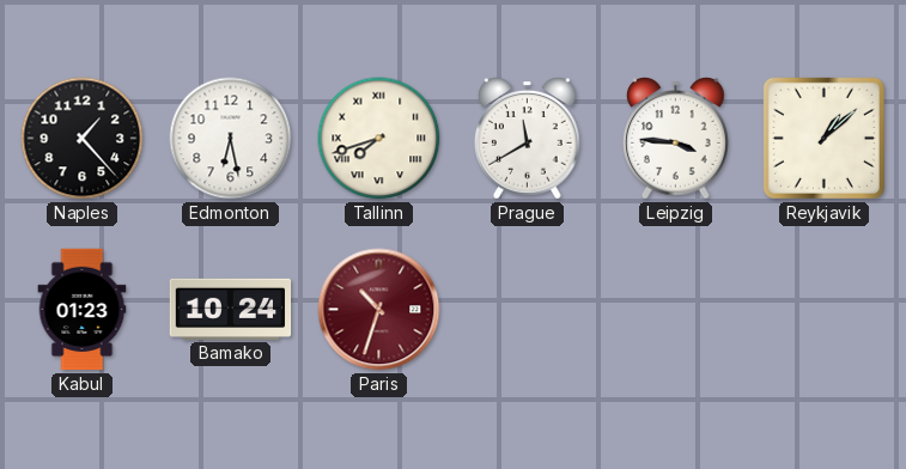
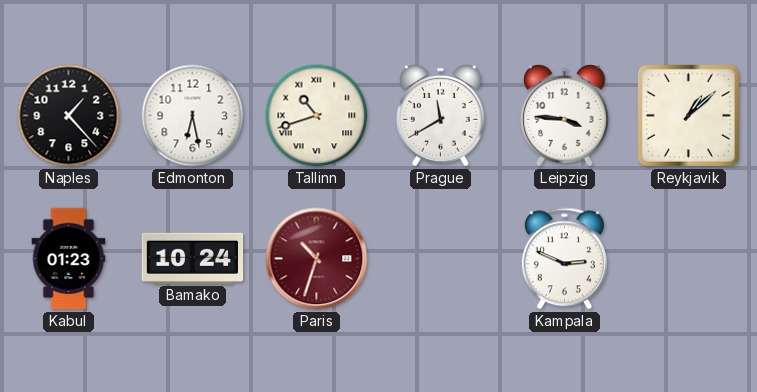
Tallinn: 7:42 -> 10:42 (317, 116)
Kampala: none -> 2:49 (564, 259)
